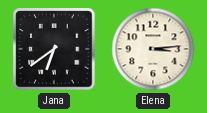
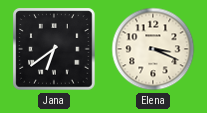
Elena: 3:14 -> 3:19 (153, 49)
